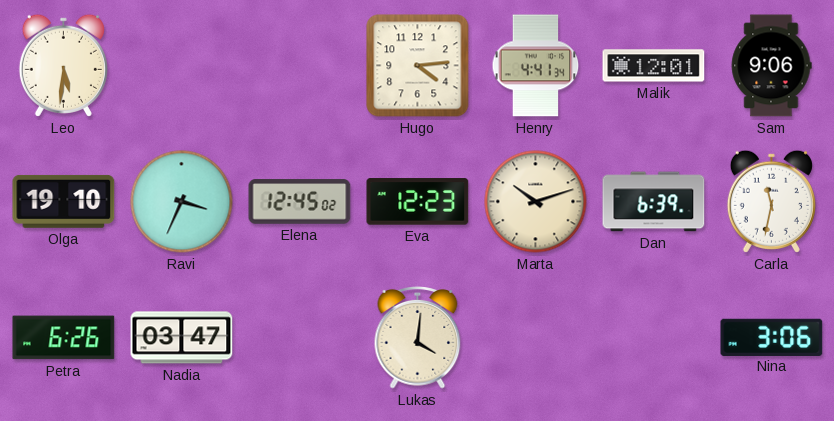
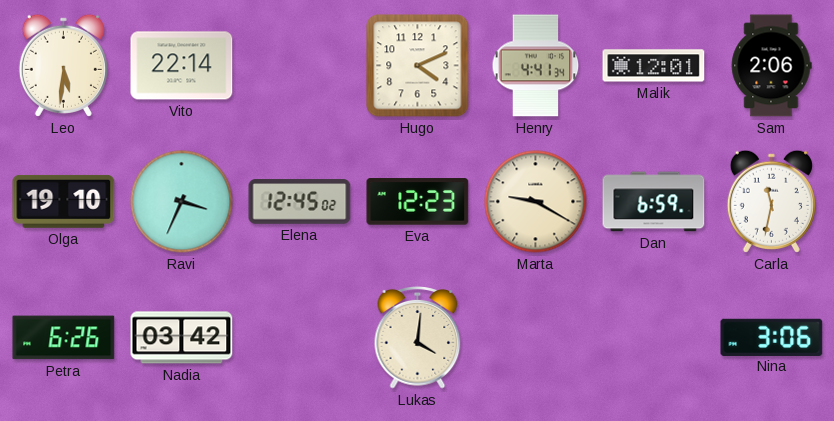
Vito: none -> 22:14 (182, 66)
Hugo: 4:14 -> 4:11 (418, 66)
Sam: 9:06 -> 2:06 (771, 66)
Marta: 10:12 -> 9:20 (536, 202)
Dan: 6:39 -> 6:59 (654, 202)
Nadia: 03:47 -> 03:42 (182, 338)
